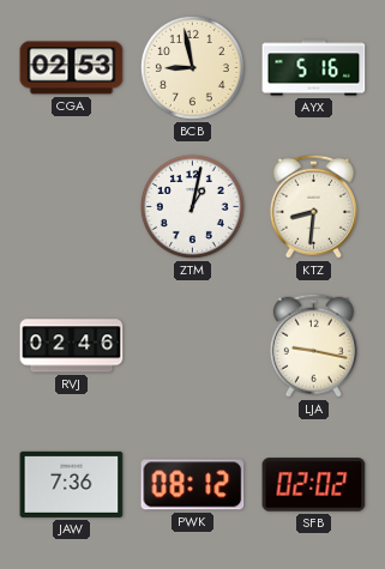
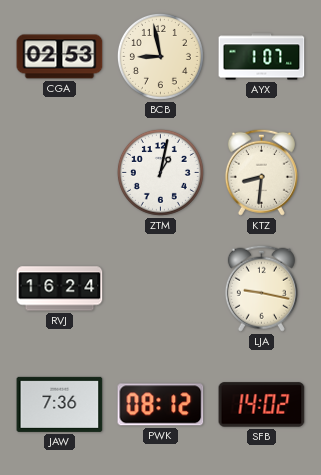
AYX: 5:16 -> 1:07 (262, 57)
RVJ: 02:46 -> 16:24 (60, 289)
SFB: 02:02 -> 14:02 (262, 405)
